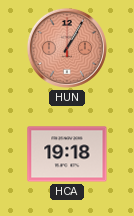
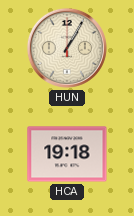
HUN dial: salmon -> cream (67, 48)
